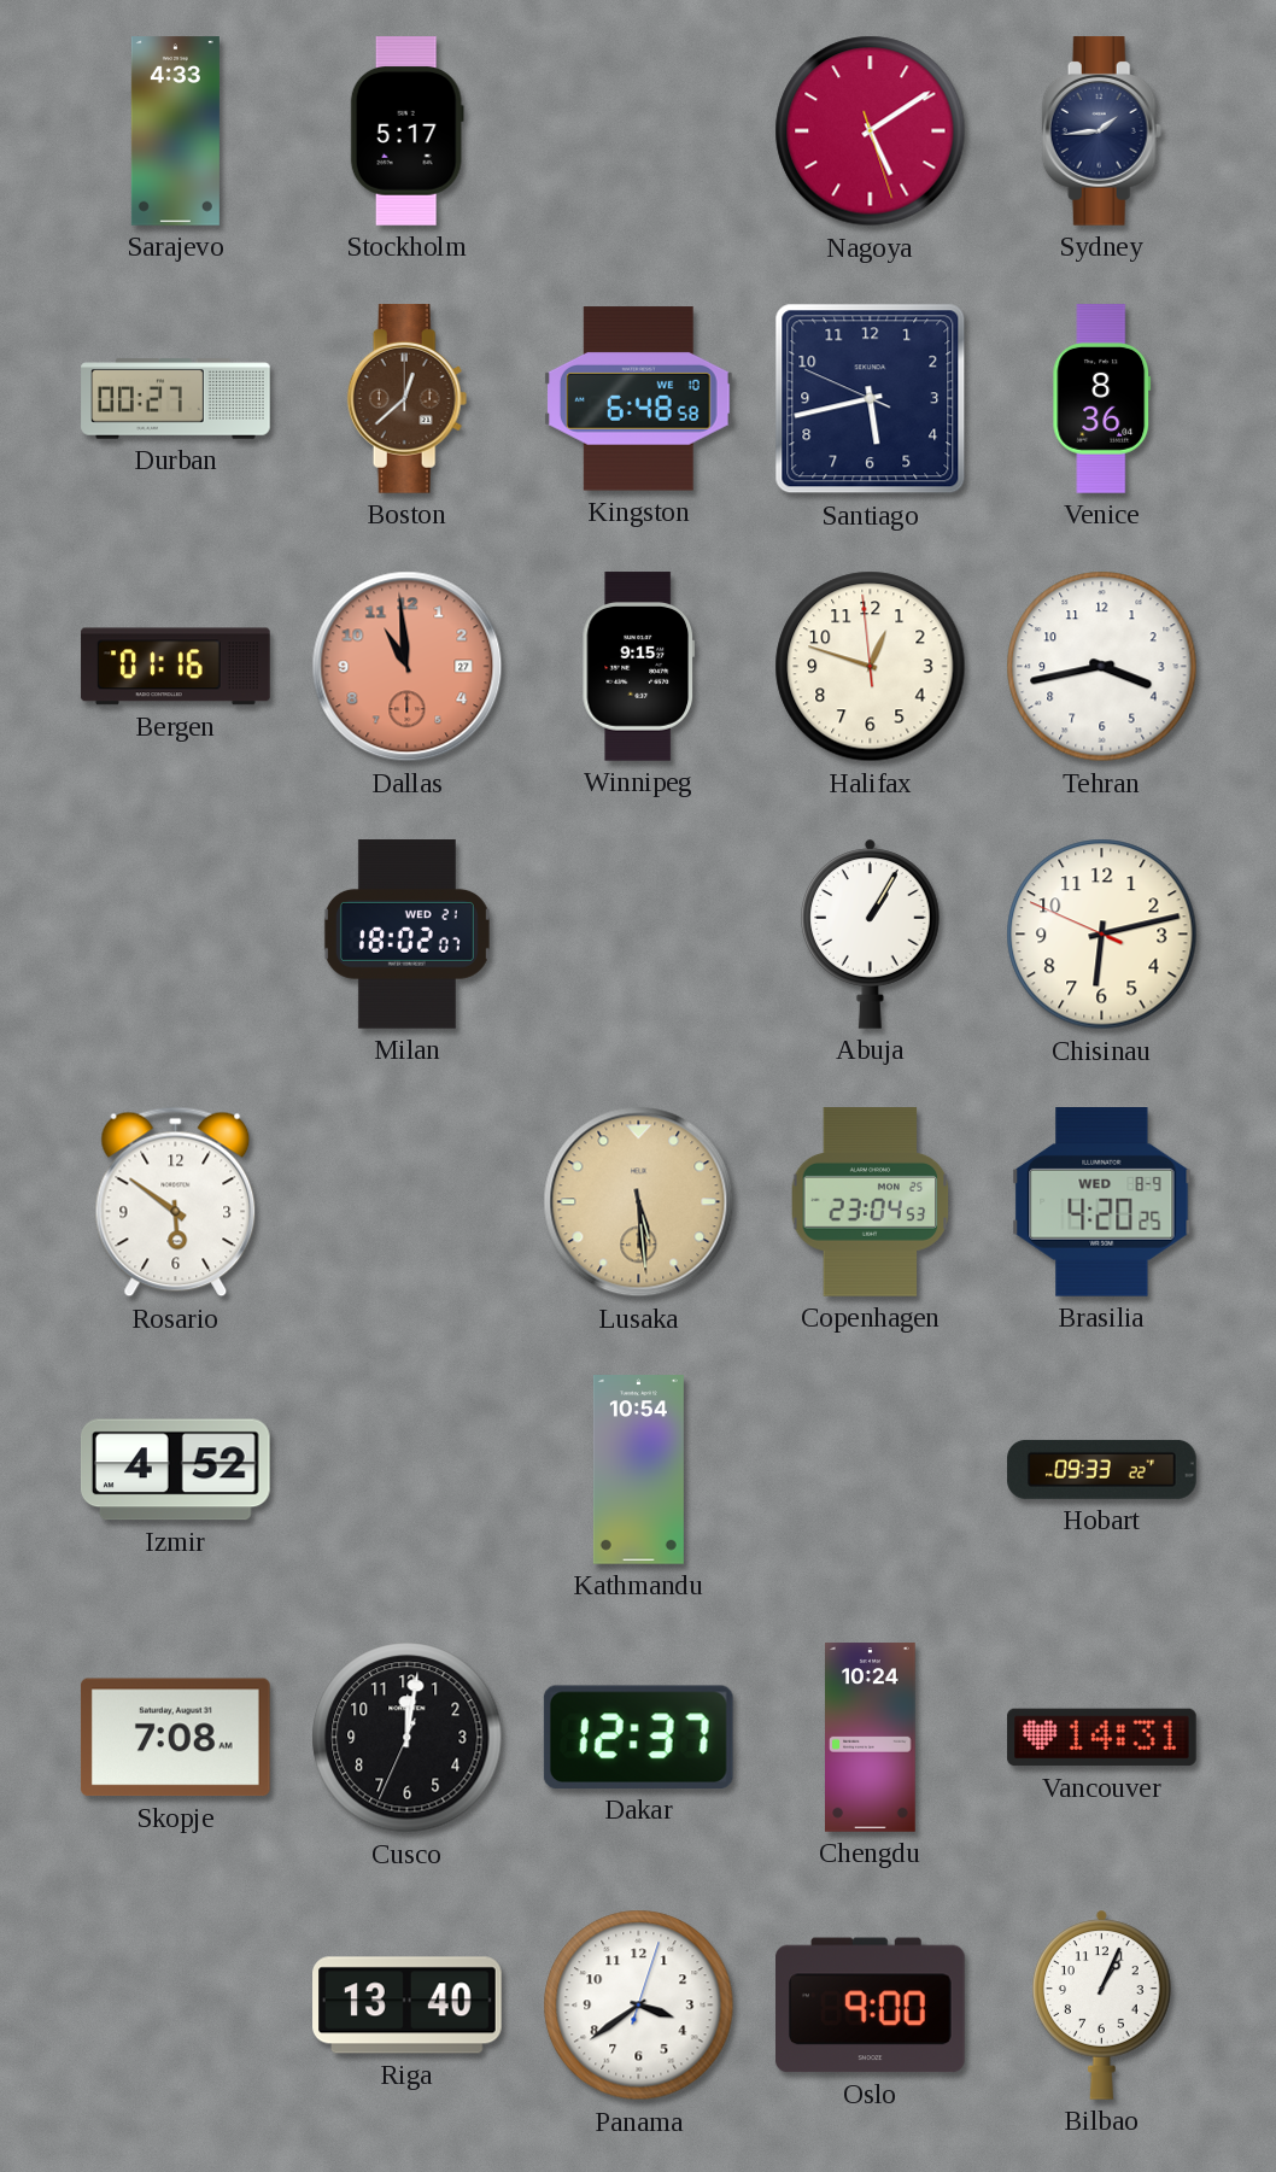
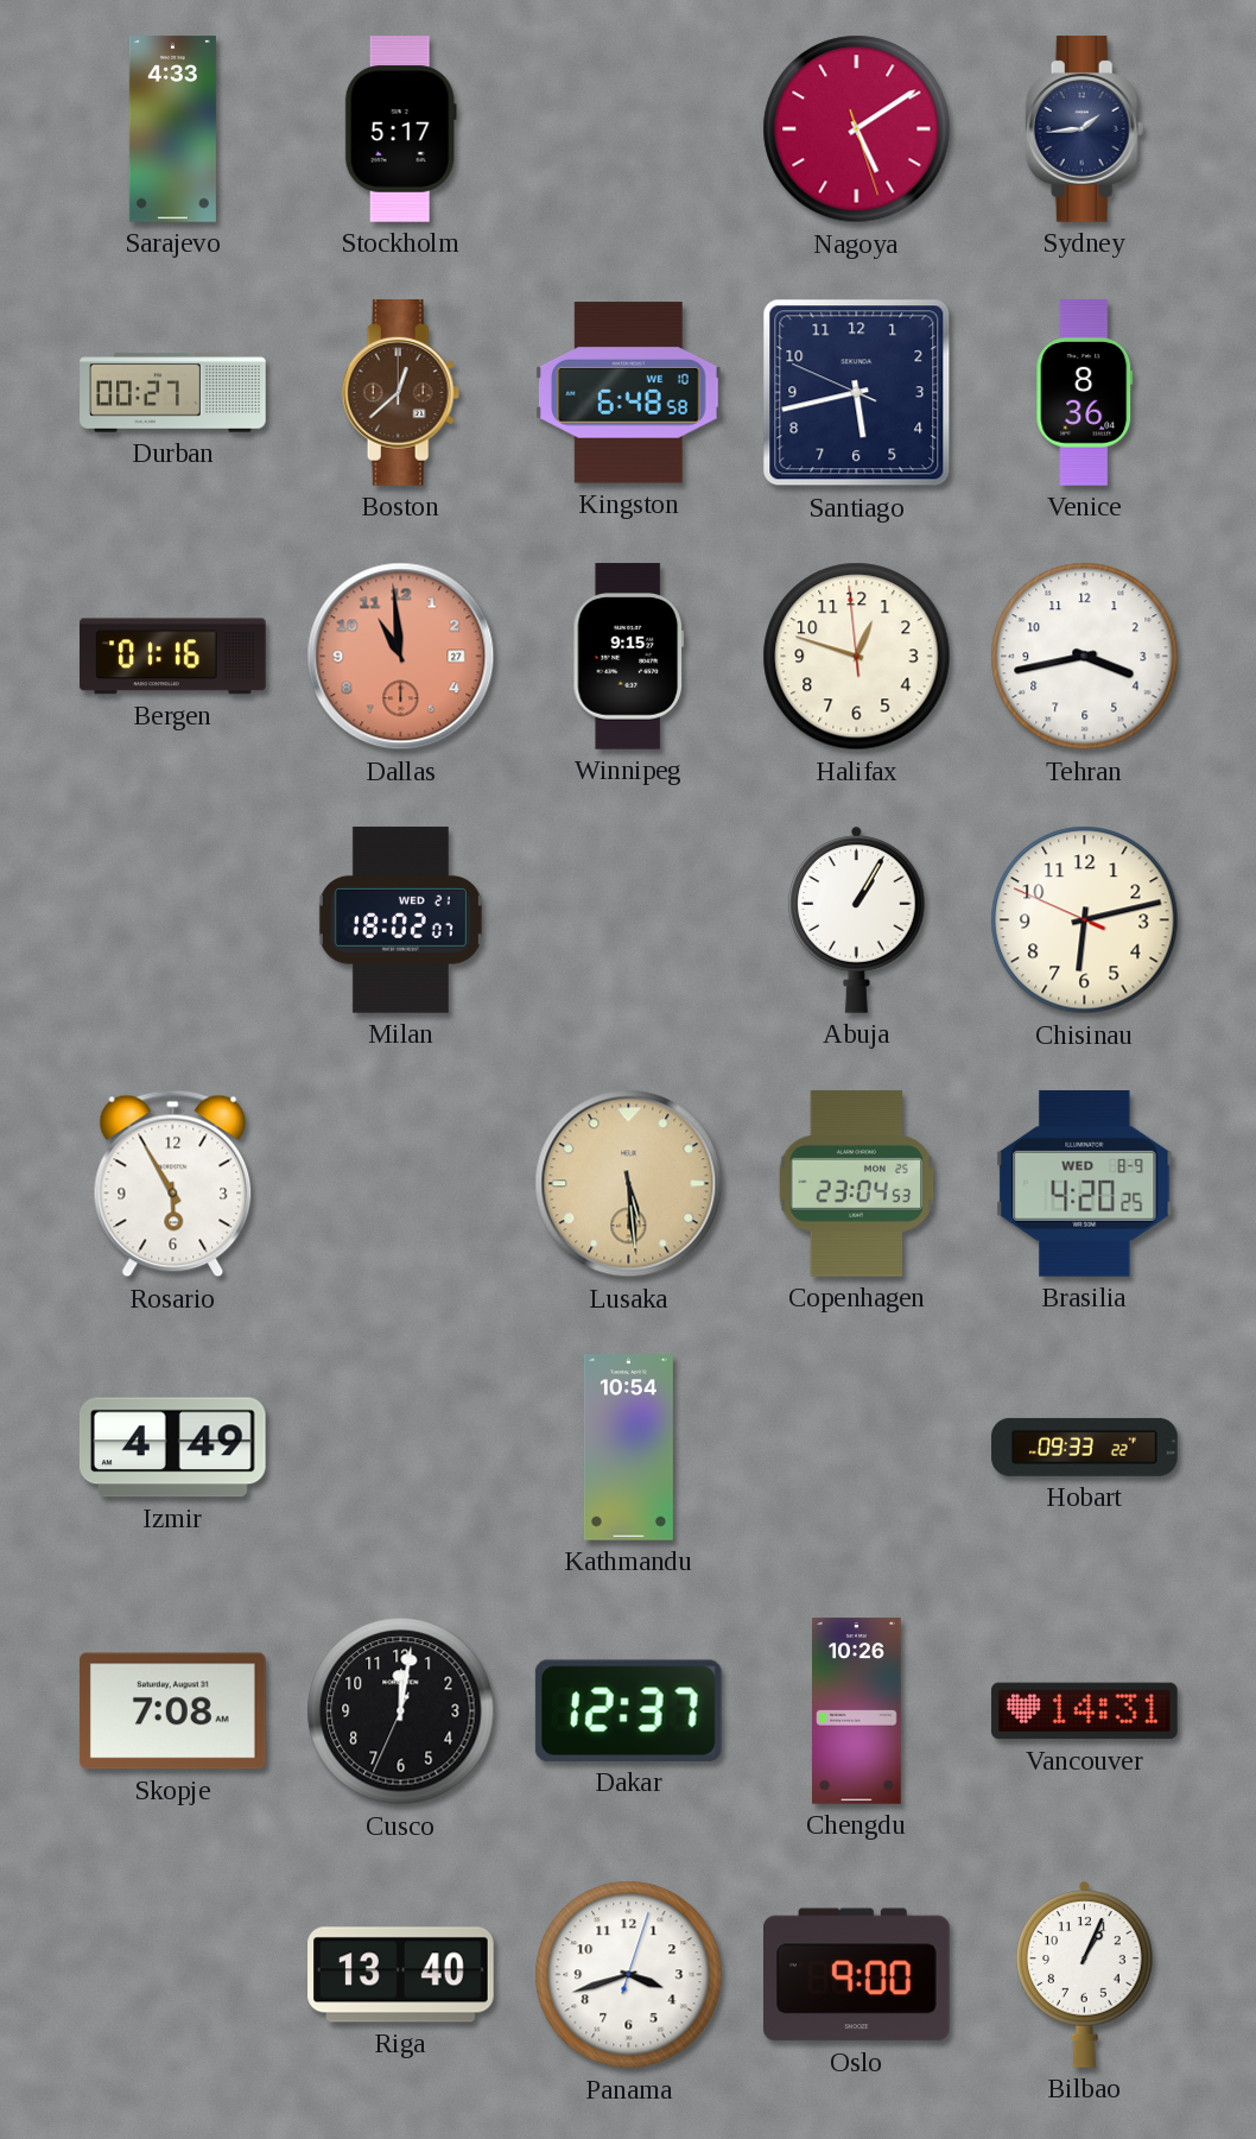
Rosario: 5:51 -> 5:55 (173, 1184)
Izmir: 4:52 -> 4:49 (172, 1448)
Chengdu: 10:24 -> 10:26 (857, 1711)
Panama: 3:39 -> 3:42 (629, 1975)
